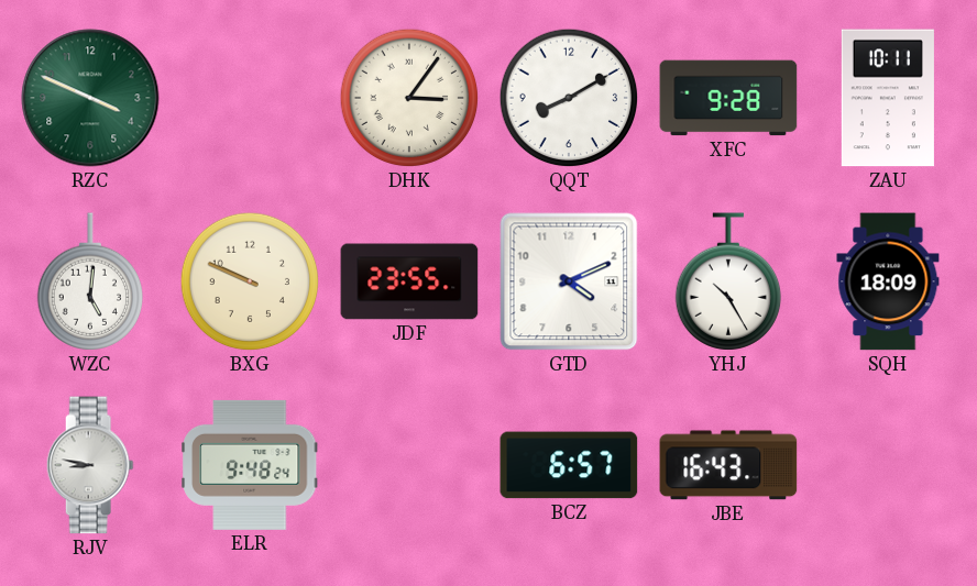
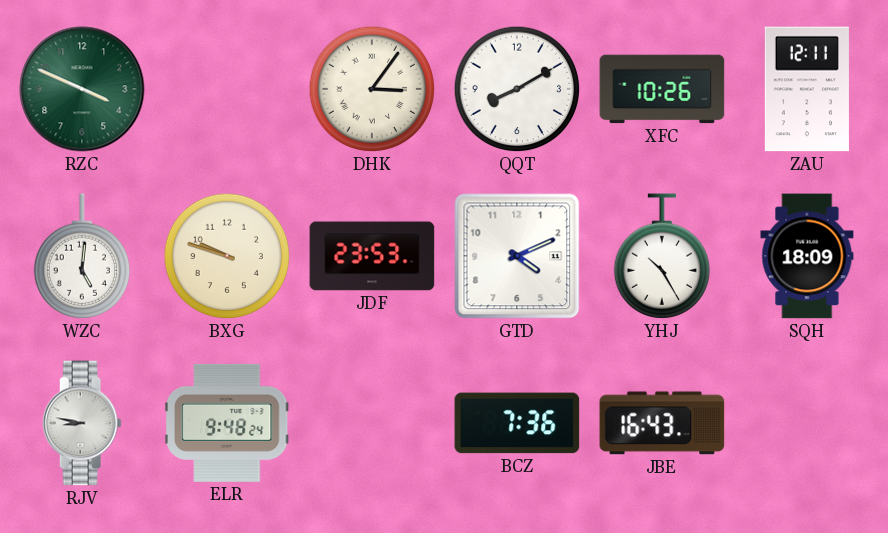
XFC: 9:28 -> 10:26 (662, 89)
ZAU: 10:11 -> 12:11 (807, 89)
BXG: 9:49 -> 9:48 (227, 256)
JDF: 23:55 -> 23:53 (372, 256)
BCZ: 6:57 -> 7:36 (517, 423)
